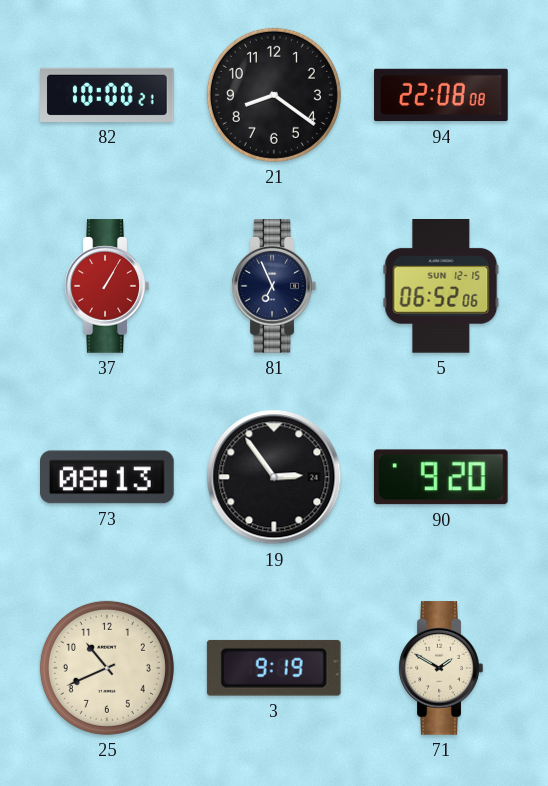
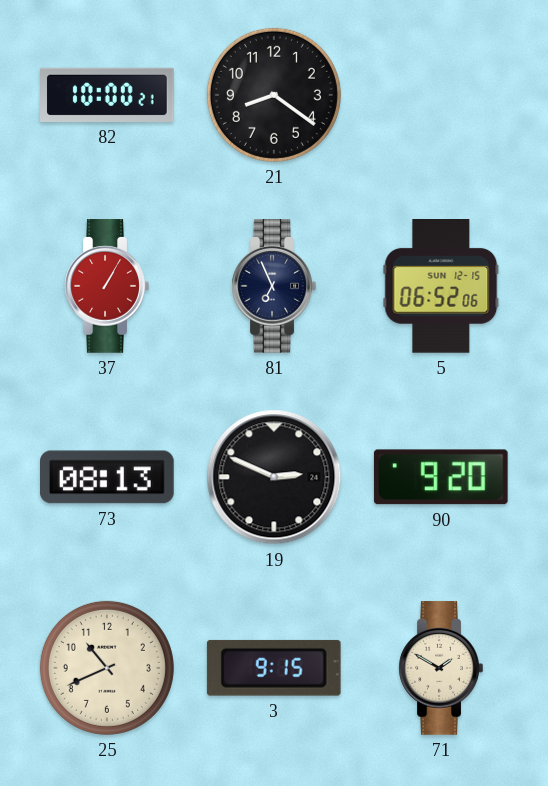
94: 22:08 -> none (441, 95)
19: 2:54 -> 2:49 (274, 477)
3: 9:19 -> 9:15 (274, 668)
